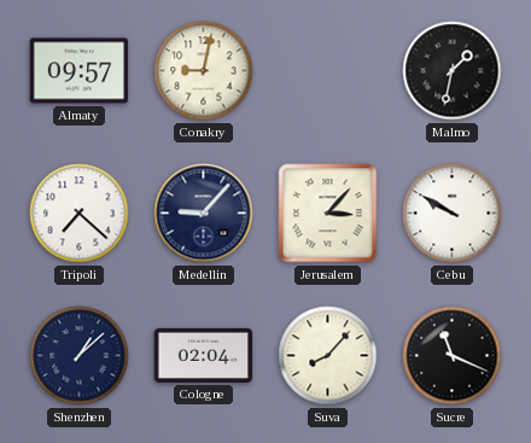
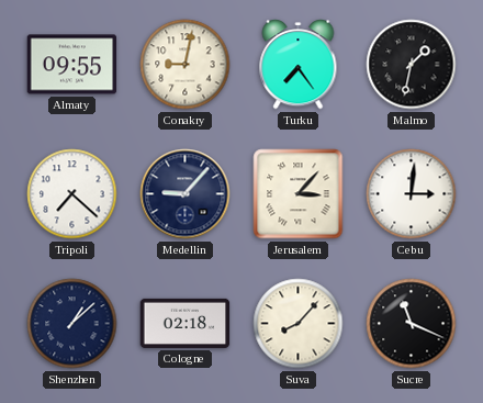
Almaty: 09:57 -> 09:55 (72, 65)
Turku: none -> 7:24 (299, 65)
Cebu: 9:50 -> 3:01 (412, 194)
Cologne: 02:04 -> 02:18 (186, 323)
